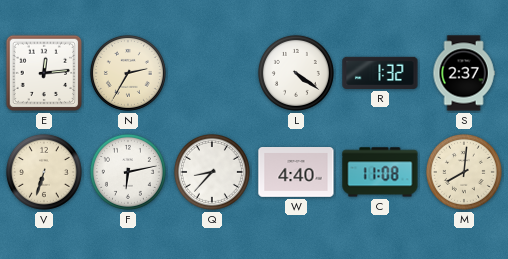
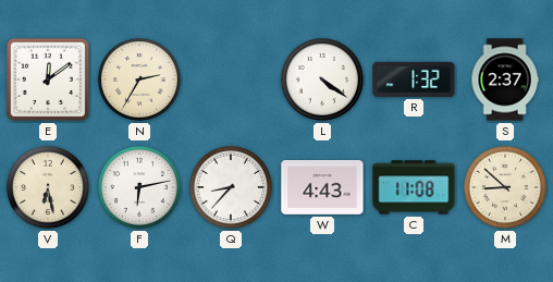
E: 12:14 -> 12:09 (48, 79)
V: 6:33 -> 6:28 (48, 187)
W: 4:40 -> 4:43 (322, 188)
M: 8:01 -> 8:52 (505, 187)
